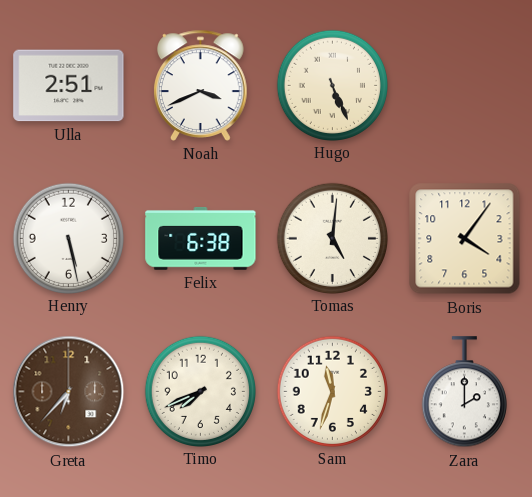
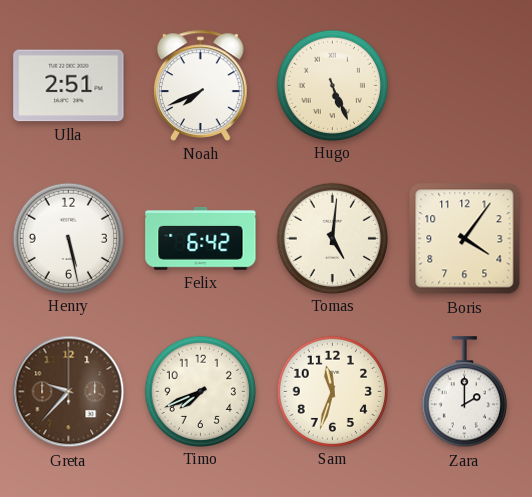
Noah: 3:41 -> 7:41 (201, 85)
Felix: 6:38 -> 6:42 (201, 239)
Greta: 6:37 -> 9:37 (69, 392)
